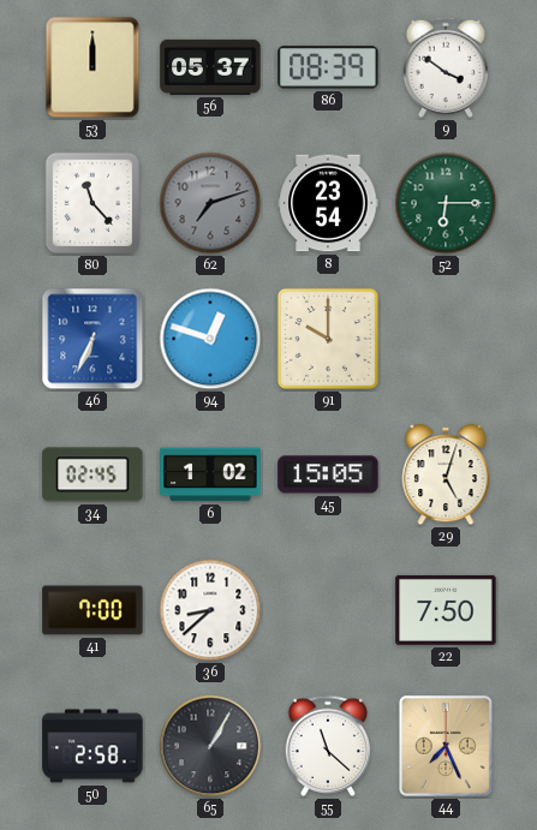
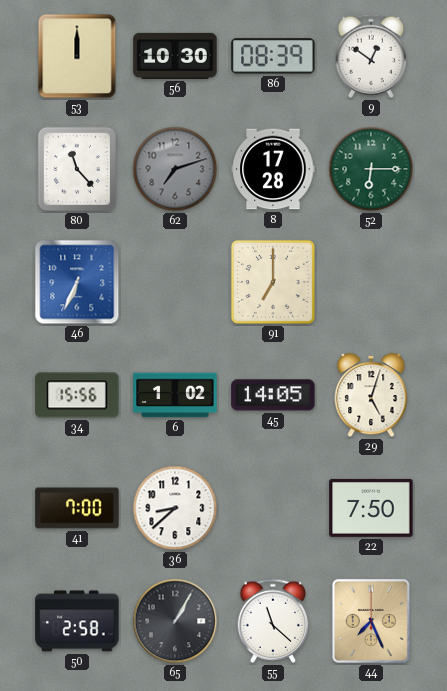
56: 05:37 -> 10:30 (175, 56)
9: 3:51 -> 12:51 (371, 56)
8: 23:54 -> 17:28 (273, 169)
94: 12:48 -> none (210, 339)
91: 10:00 -> 7:00 (273, 282)
34: 02:45 -> 15:56 (77, 395)
45: 15:05 -> 14:05 (273, 395)
